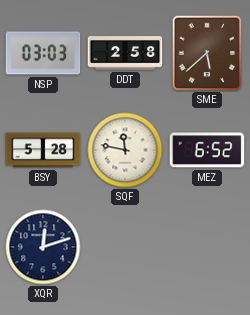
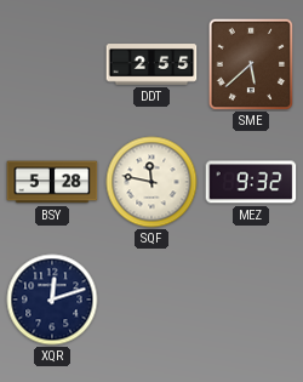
NSP: 03:03 -> none (43, 53)
DDT: 2:58 -> 2:55 (151, 64)
MEZ: 6:52 -> 9:32 (251, 182)
